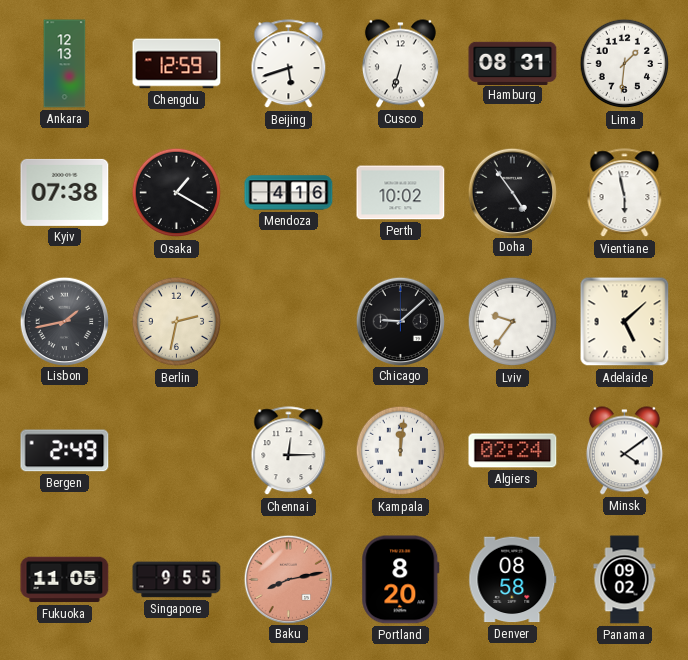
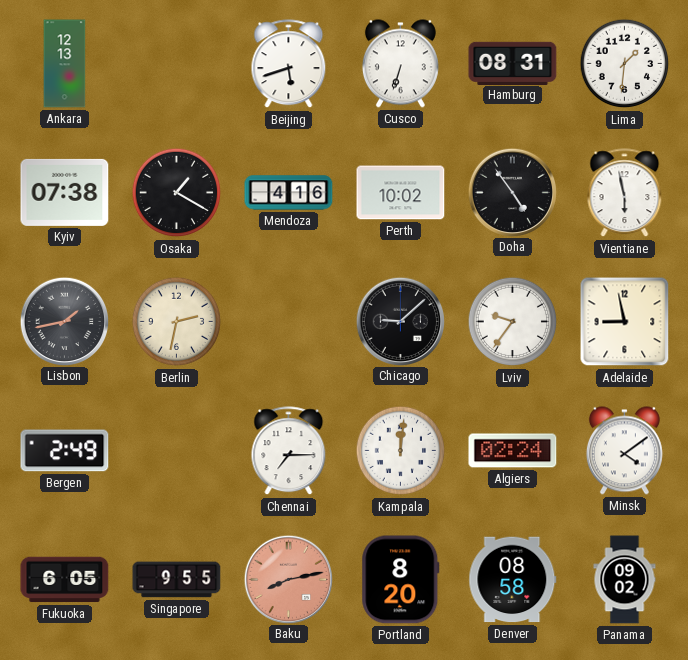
Chengdu: 12:59 -> none (177, 64)
Adelaide: 5:08 -> 8:58 (625, 322)
Chennai: 12:15 -> 7:15 (289, 451)
Fukuoka: 11:05 -> 6:05 (65, 580)
